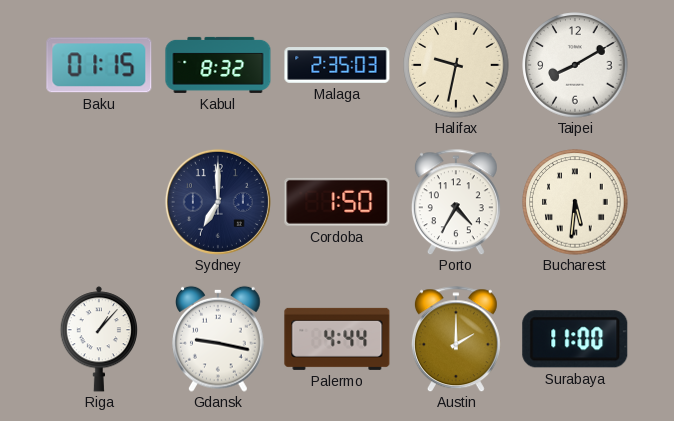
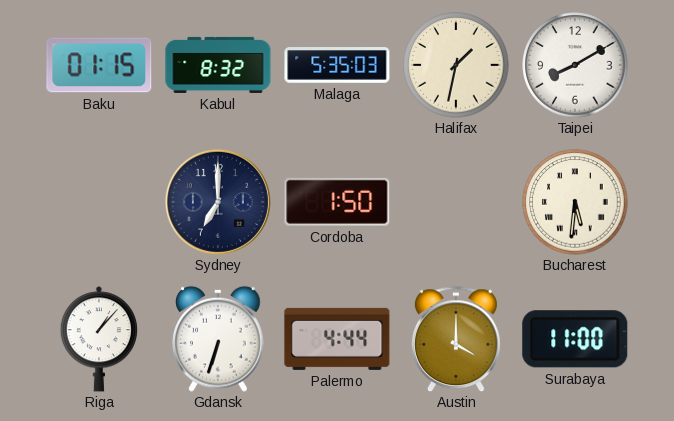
Malaga: 2:35 -> 5:35 (337, 65)
Halifax: 9:32 -> 1:32 (456, 65)
Porto: 4:35 -> none (456, 202)
Gdansk: 9:17 -> 6:33 (219, 339)
Austin: 2:00 -> 4:00 (456, 339)
